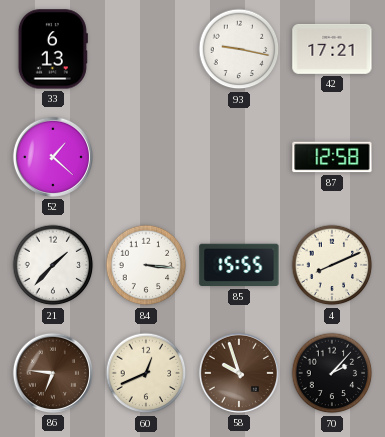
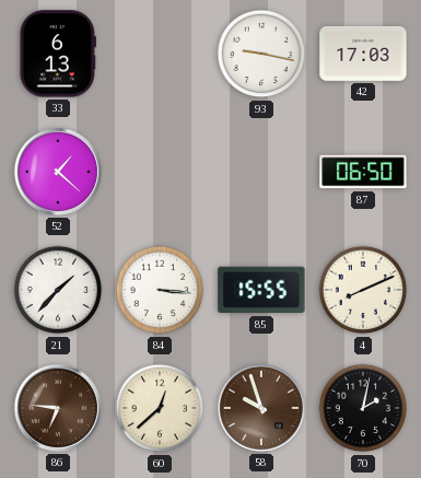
42: 17:21 -> 17:03 (363, 54)
87: 12:58 -> 06:50 (363, 172)
60: 12:41 -> 12:38 (160, 408)
70: 2:07 -> 2:02 (363, 408)
